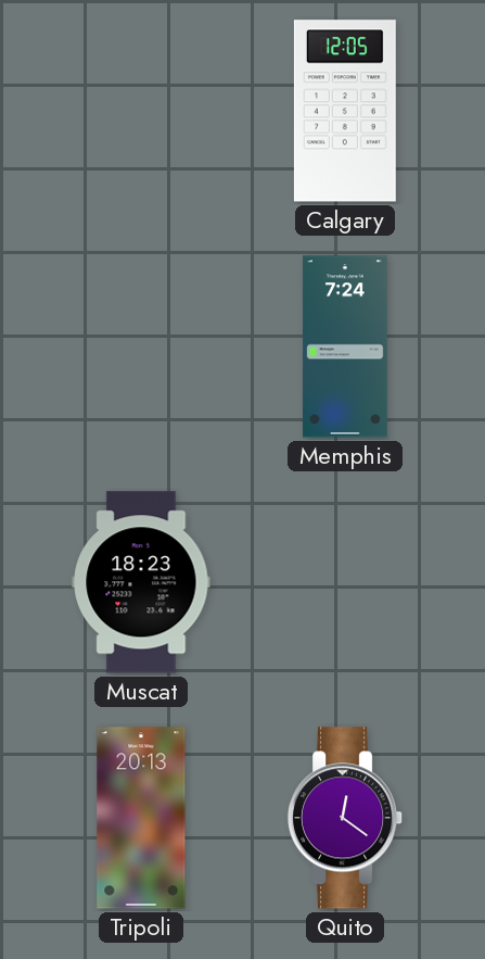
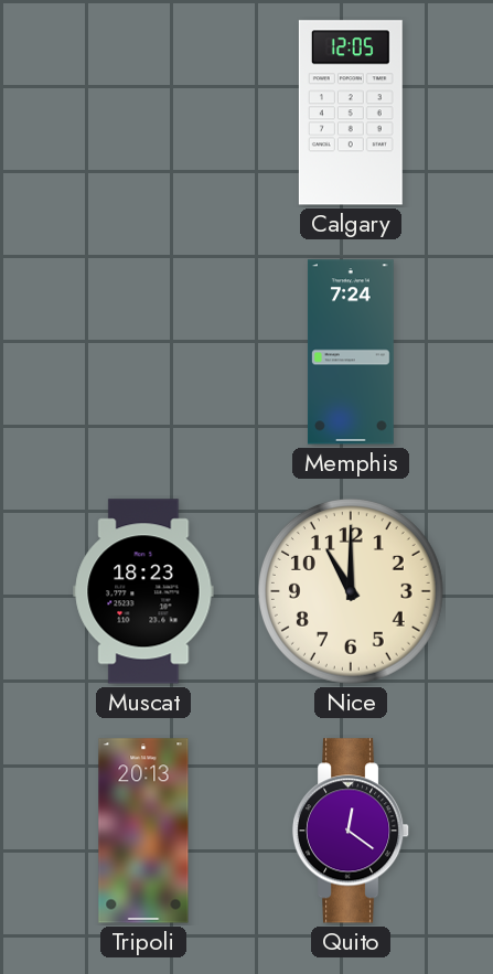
Nice: none -> 11:00 (351, 591)
